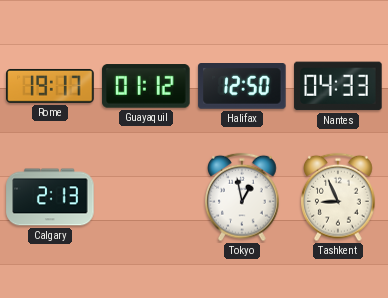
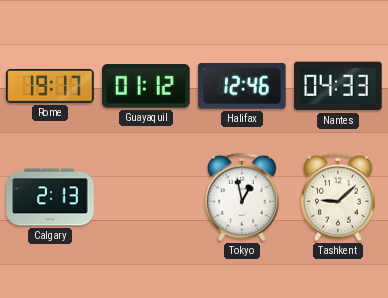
Halifax: 12:50 -> 12:46 (242, 87)
Tashkent: 8:56 -> 9:08 (338, 197)
